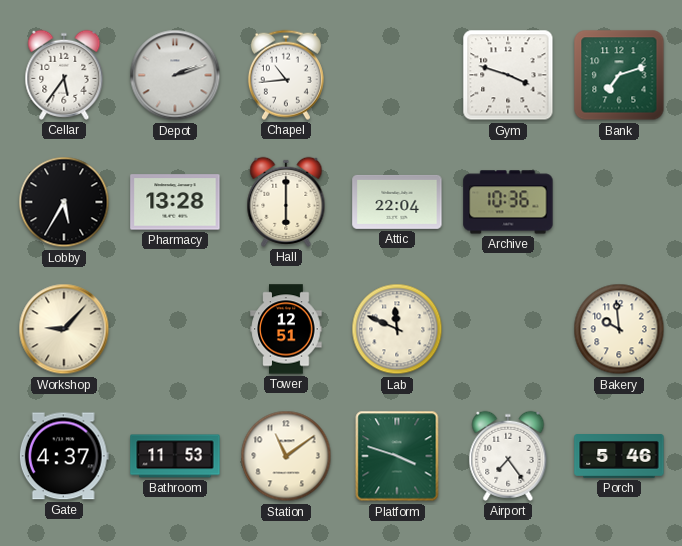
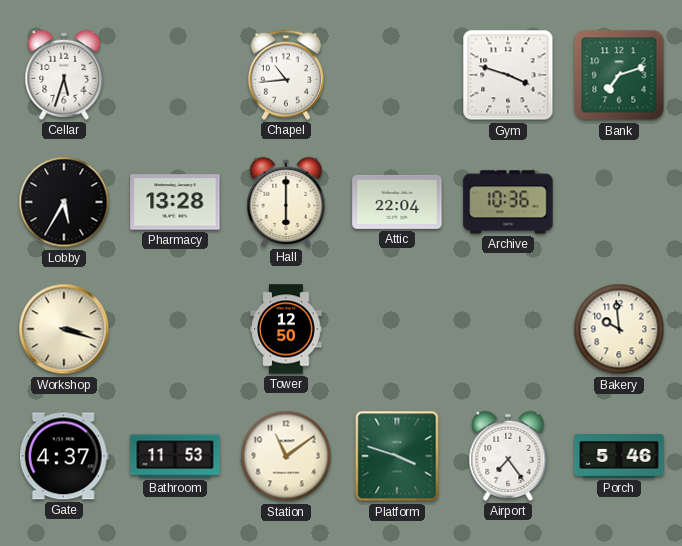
Cellar: 5:36 -> 5:33 (64, 75)
Depot: 2:12 -> none (175, 75)
Workshop: 9:07 -> 3:18 (64, 329)
Tower: 12:51 -> 12:50 (286, 329)
Lab: 11:49 -> none (397, 329)
